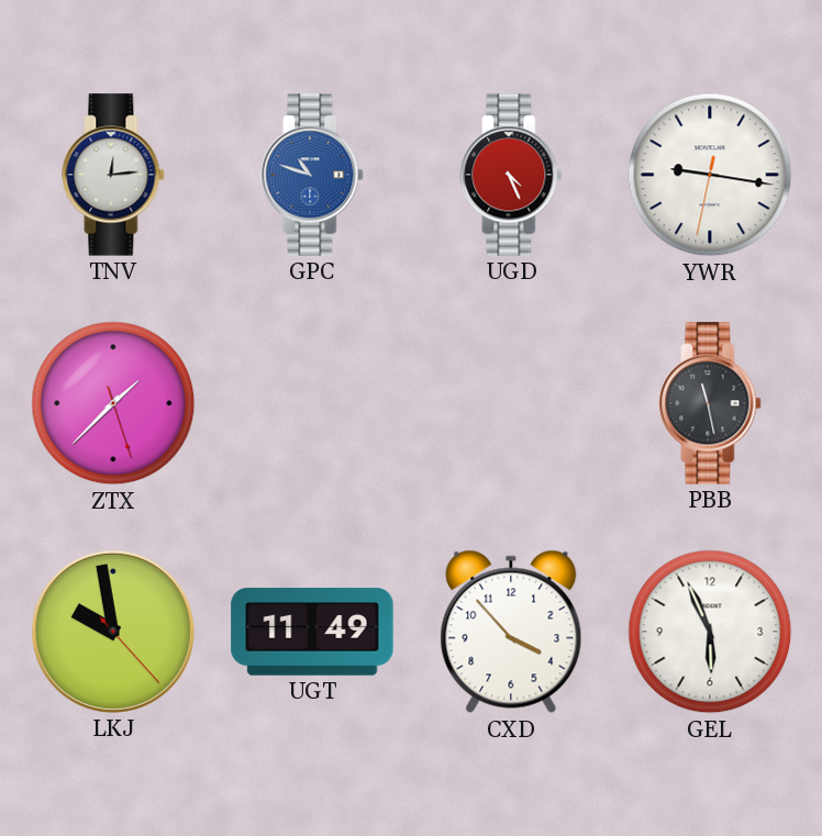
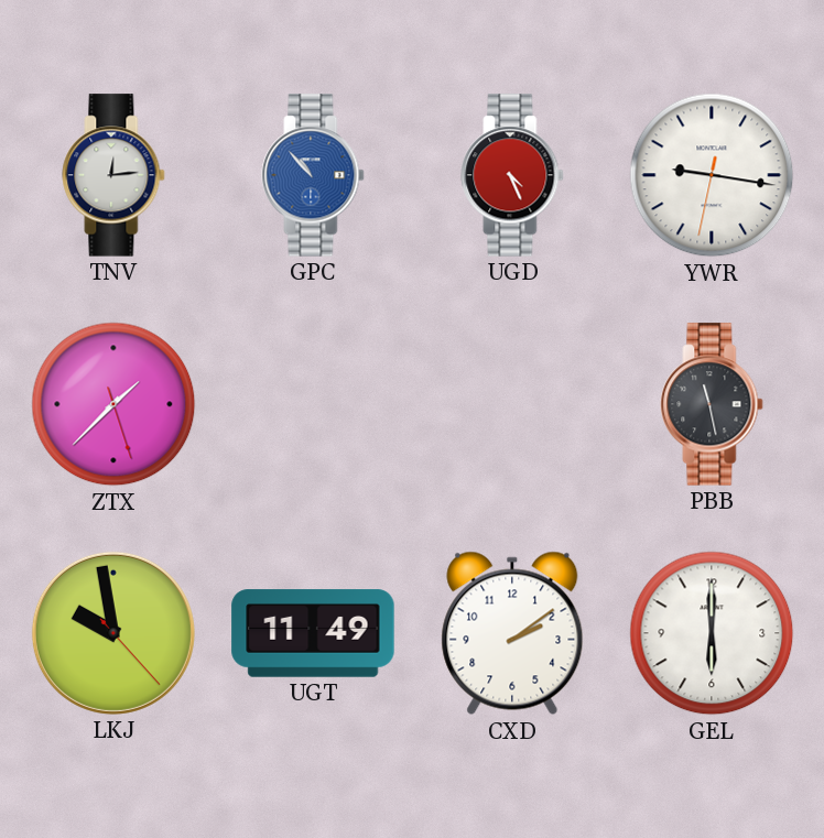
GPC: 10:48 -> 10:53 (313, 175)
CXD: 3:53 -> 2:09 (512, 633)
GEL: 5:56 -> 6:00 (712, 633)
